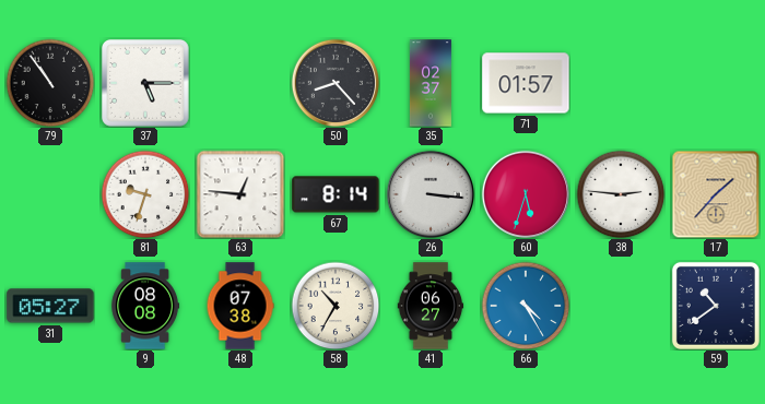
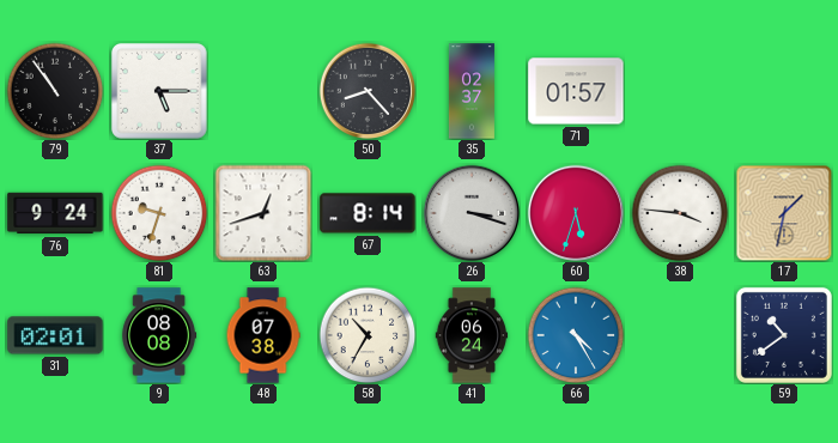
76: none -> 9:24 (55, 213)
63: 12:46 -> 12:42 (263, 213)
26: 3:16 -> 3:18 (472, 213)
38: 2:46 -> 3:46 (680, 213)
17: 1:37 -> 1:32 (784, 213)
31: 05:27 -> 02:01 (55, 335)
41: 06:27 -> 06:24 (472, 335)
